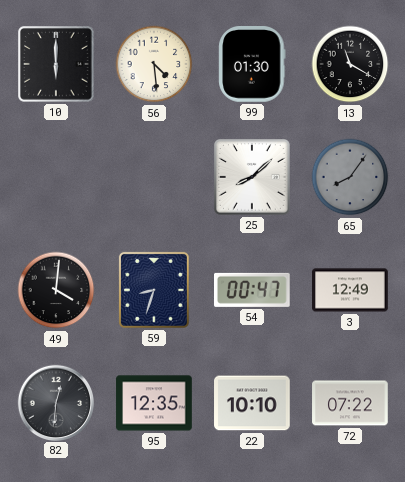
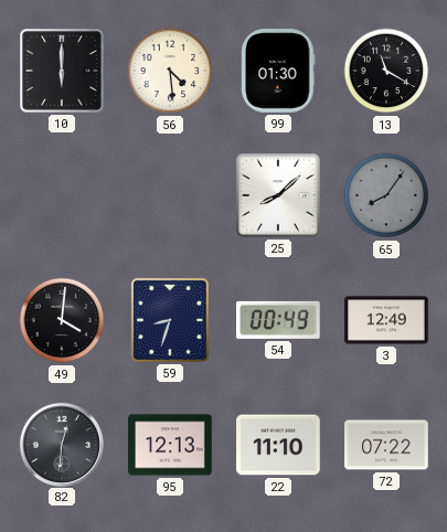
54: 00:47 -> 00:49 (279, 320)
95: 12:35 -> 12:13 (170, 445)
22: 10:10 -> 11:10 (278, 445)
